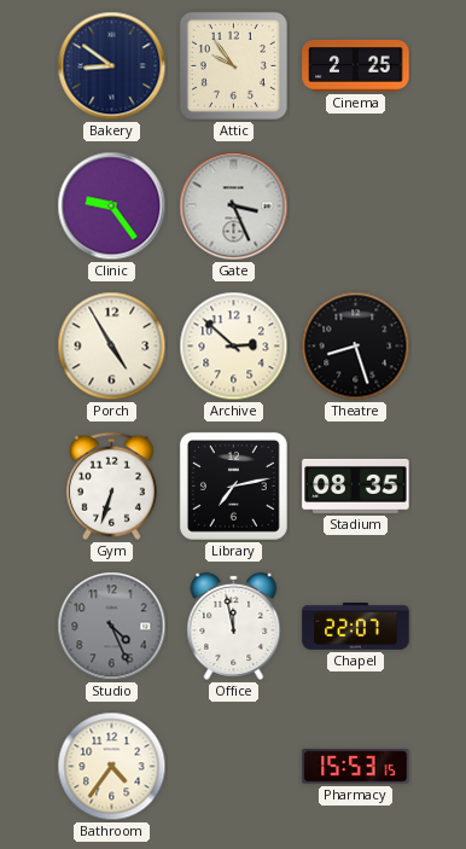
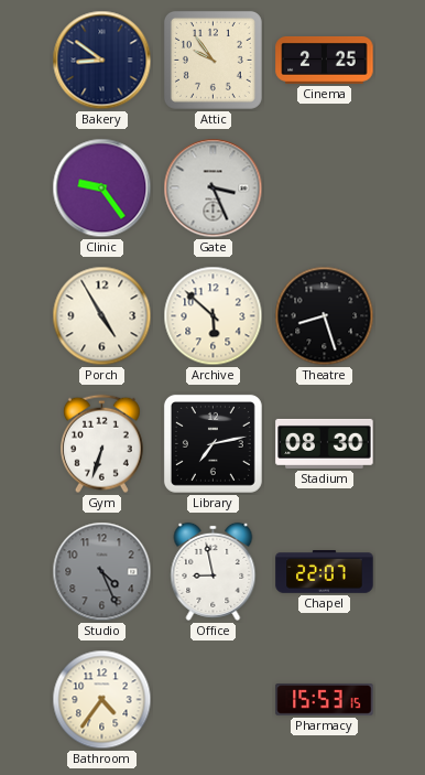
Archive: 2:52 -> 5:52 (214, 316)
Stadium: 08:35 -> 08:30 (325, 443)
Office: 11:58 -> 8:58 (214, 571)
